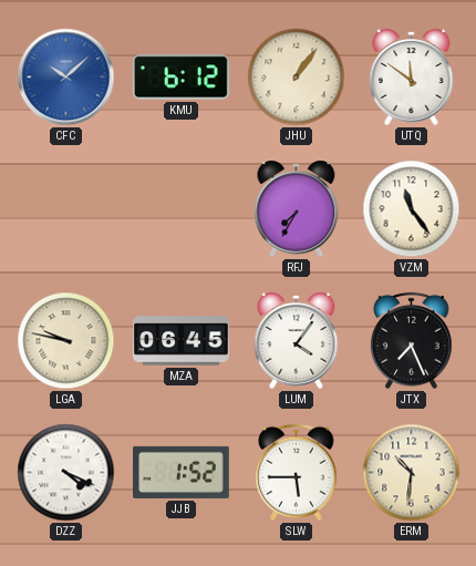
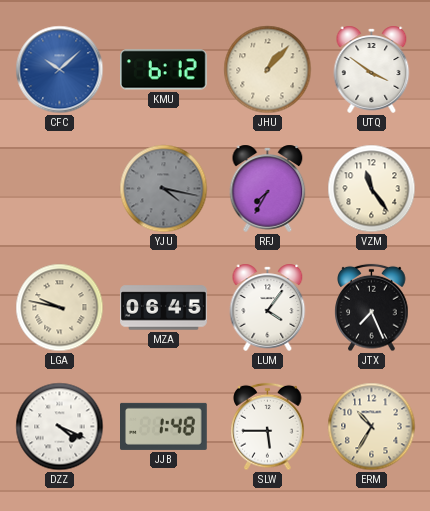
JHU: 1:06 -> 1:07 (268, 70)
UTQ: 11:51 -> 3:51 (372, 69)
YJU: none -> 4:17 (164, 189)
JJB: 1:52 -> 1:48 (164, 426)
ERM: 10:31 -> 10:35 (372, 427)
